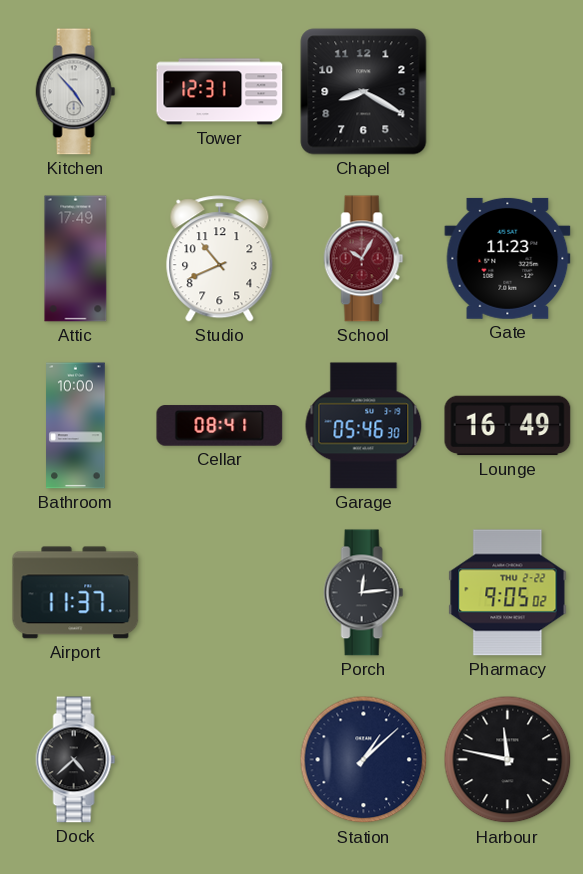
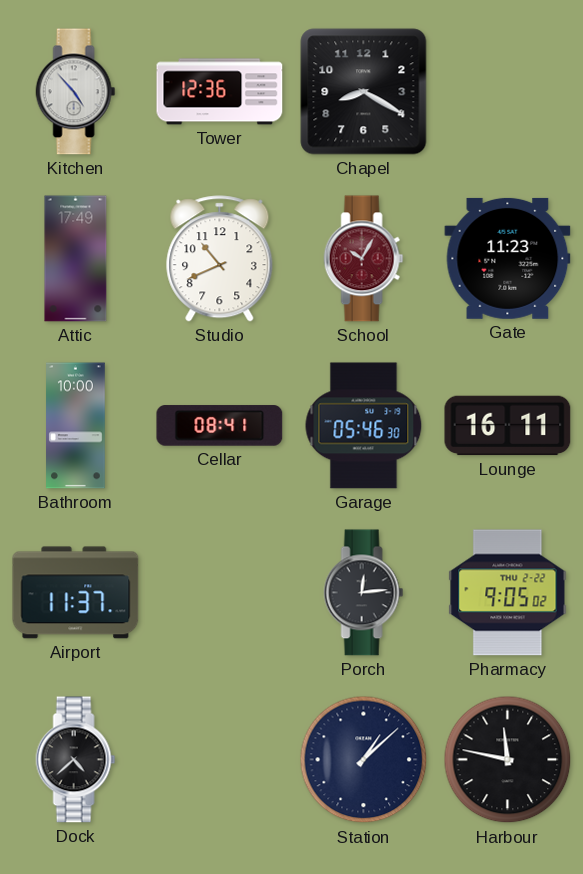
Tower: 12:31 -> 12:36 (220, 92)
Lounge: 16:49 -> 16:11 (508, 426)
